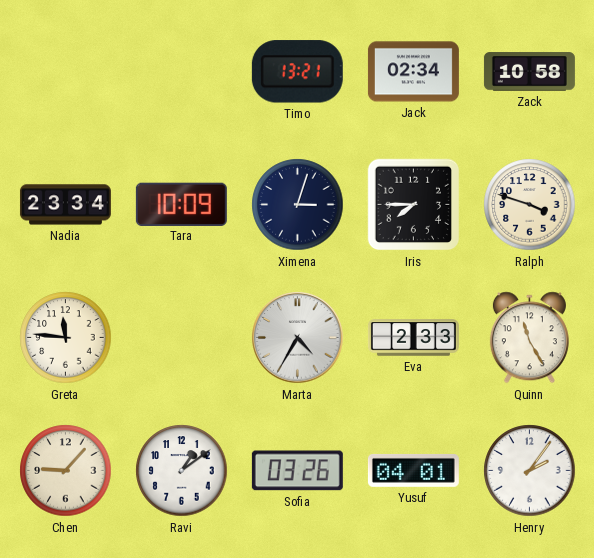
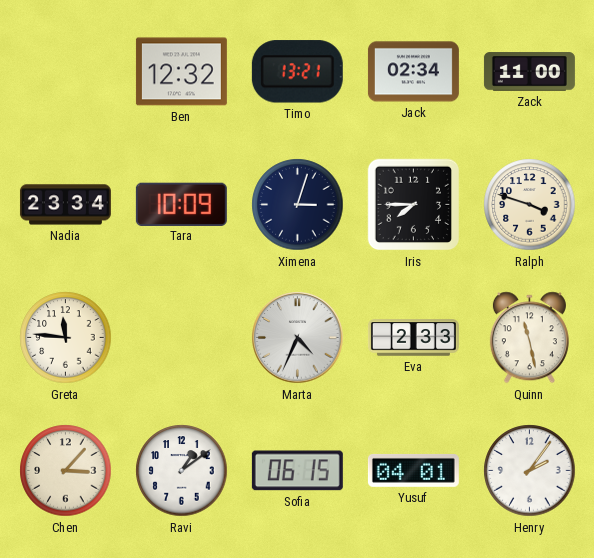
Ben: none -> 12:32 (181, 72)
Zack: 10:58 -> 11:00 (529, 72)
Marta: 4:35 -> 4:34 (298, 338)
Quinn: 11:25 -> 11:28 (529, 338)
Chen: 9:07 -> 3:07 (66, 471)
Sofia: 03:26 -> 06:15 (297, 471)
